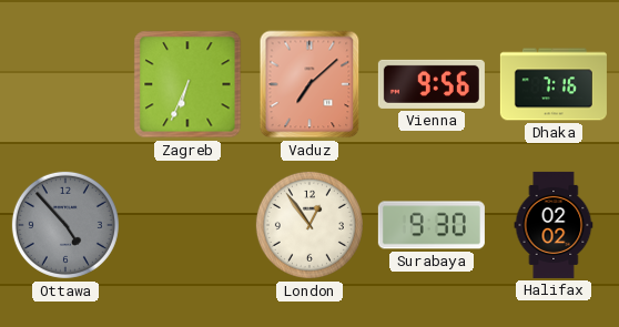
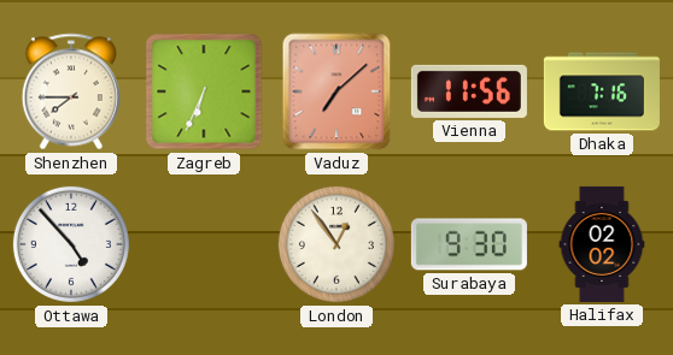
Shenzhen: none -> 7:45 (70, 91)
Vienna: 9:56 -> 11:56 (469, 91)
Ottawa dial: grey -> white (71, 244)
